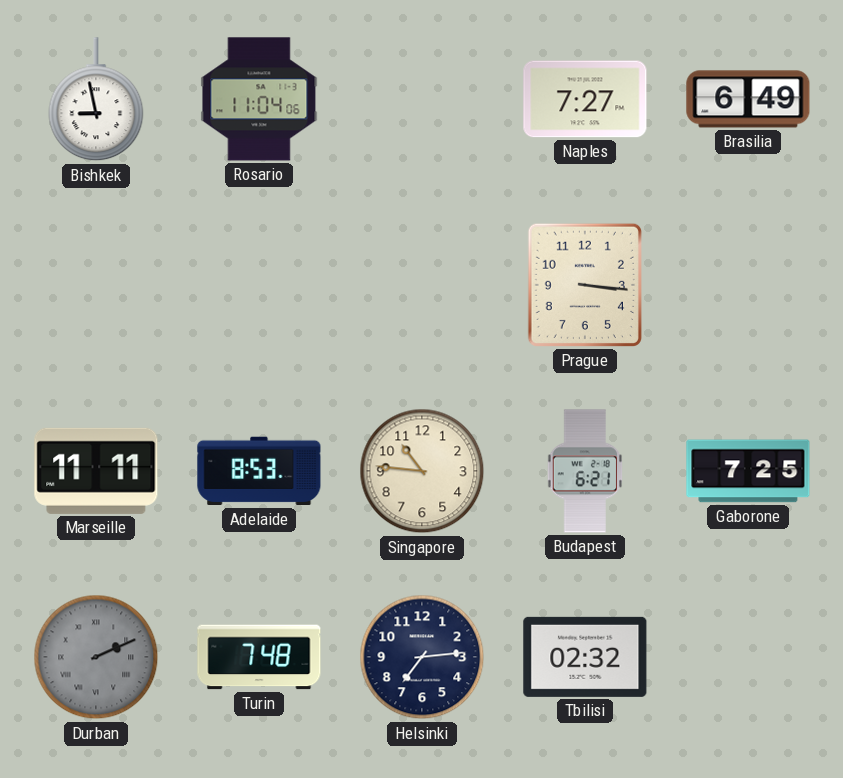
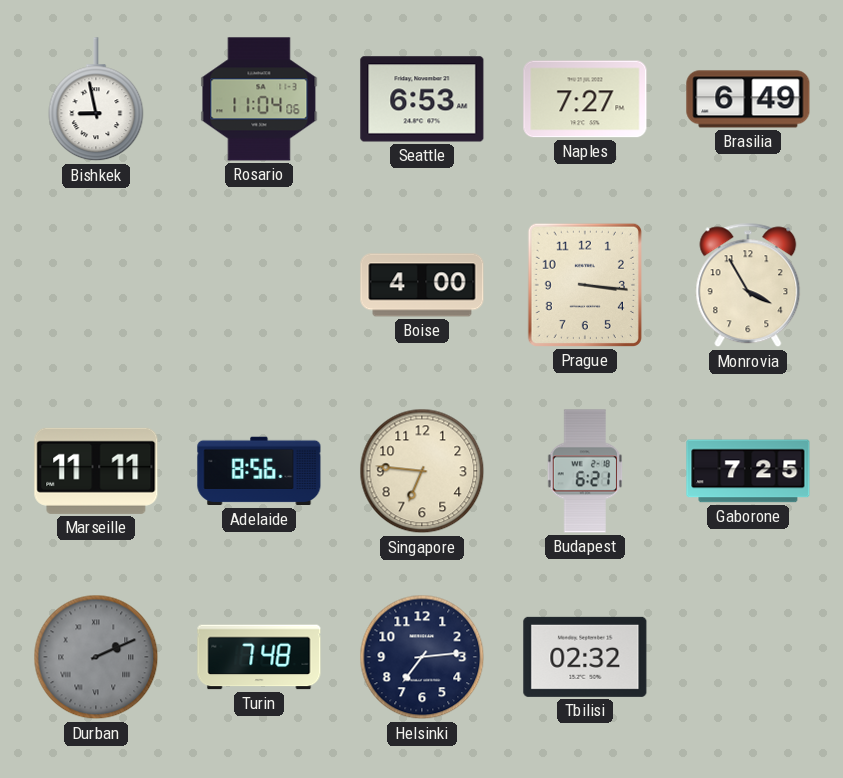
Seattle: none -> 6:53 (422, 99)
Boise: none -> 4:00 (422, 285)
Monrovia: none -> 3:55 (748, 285)
Adelaide: 8:53 -> 8:56 (259, 471)
Singapore: 10:46 -> 6:46 (422, 471)
